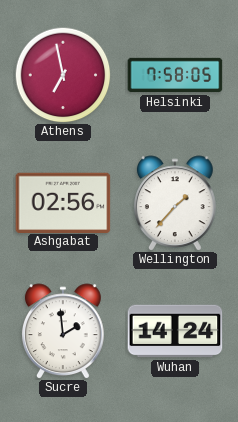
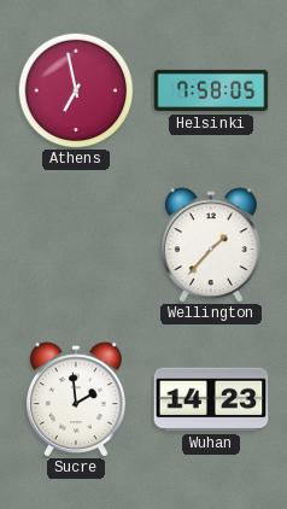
Ashgabat: 02:56 -> none (63, 202)
Wuhan: 14:24 -> 14:23 (211, 399)
